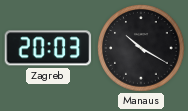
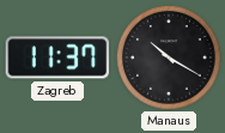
Zagreb: 20:03 -> 11:37 (57, 58)
